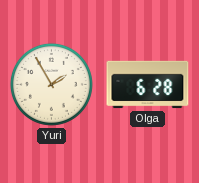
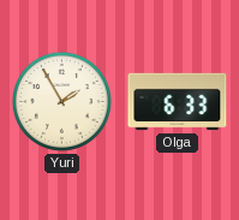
Olga: 6:28 -> 6:33 (178, 102)
